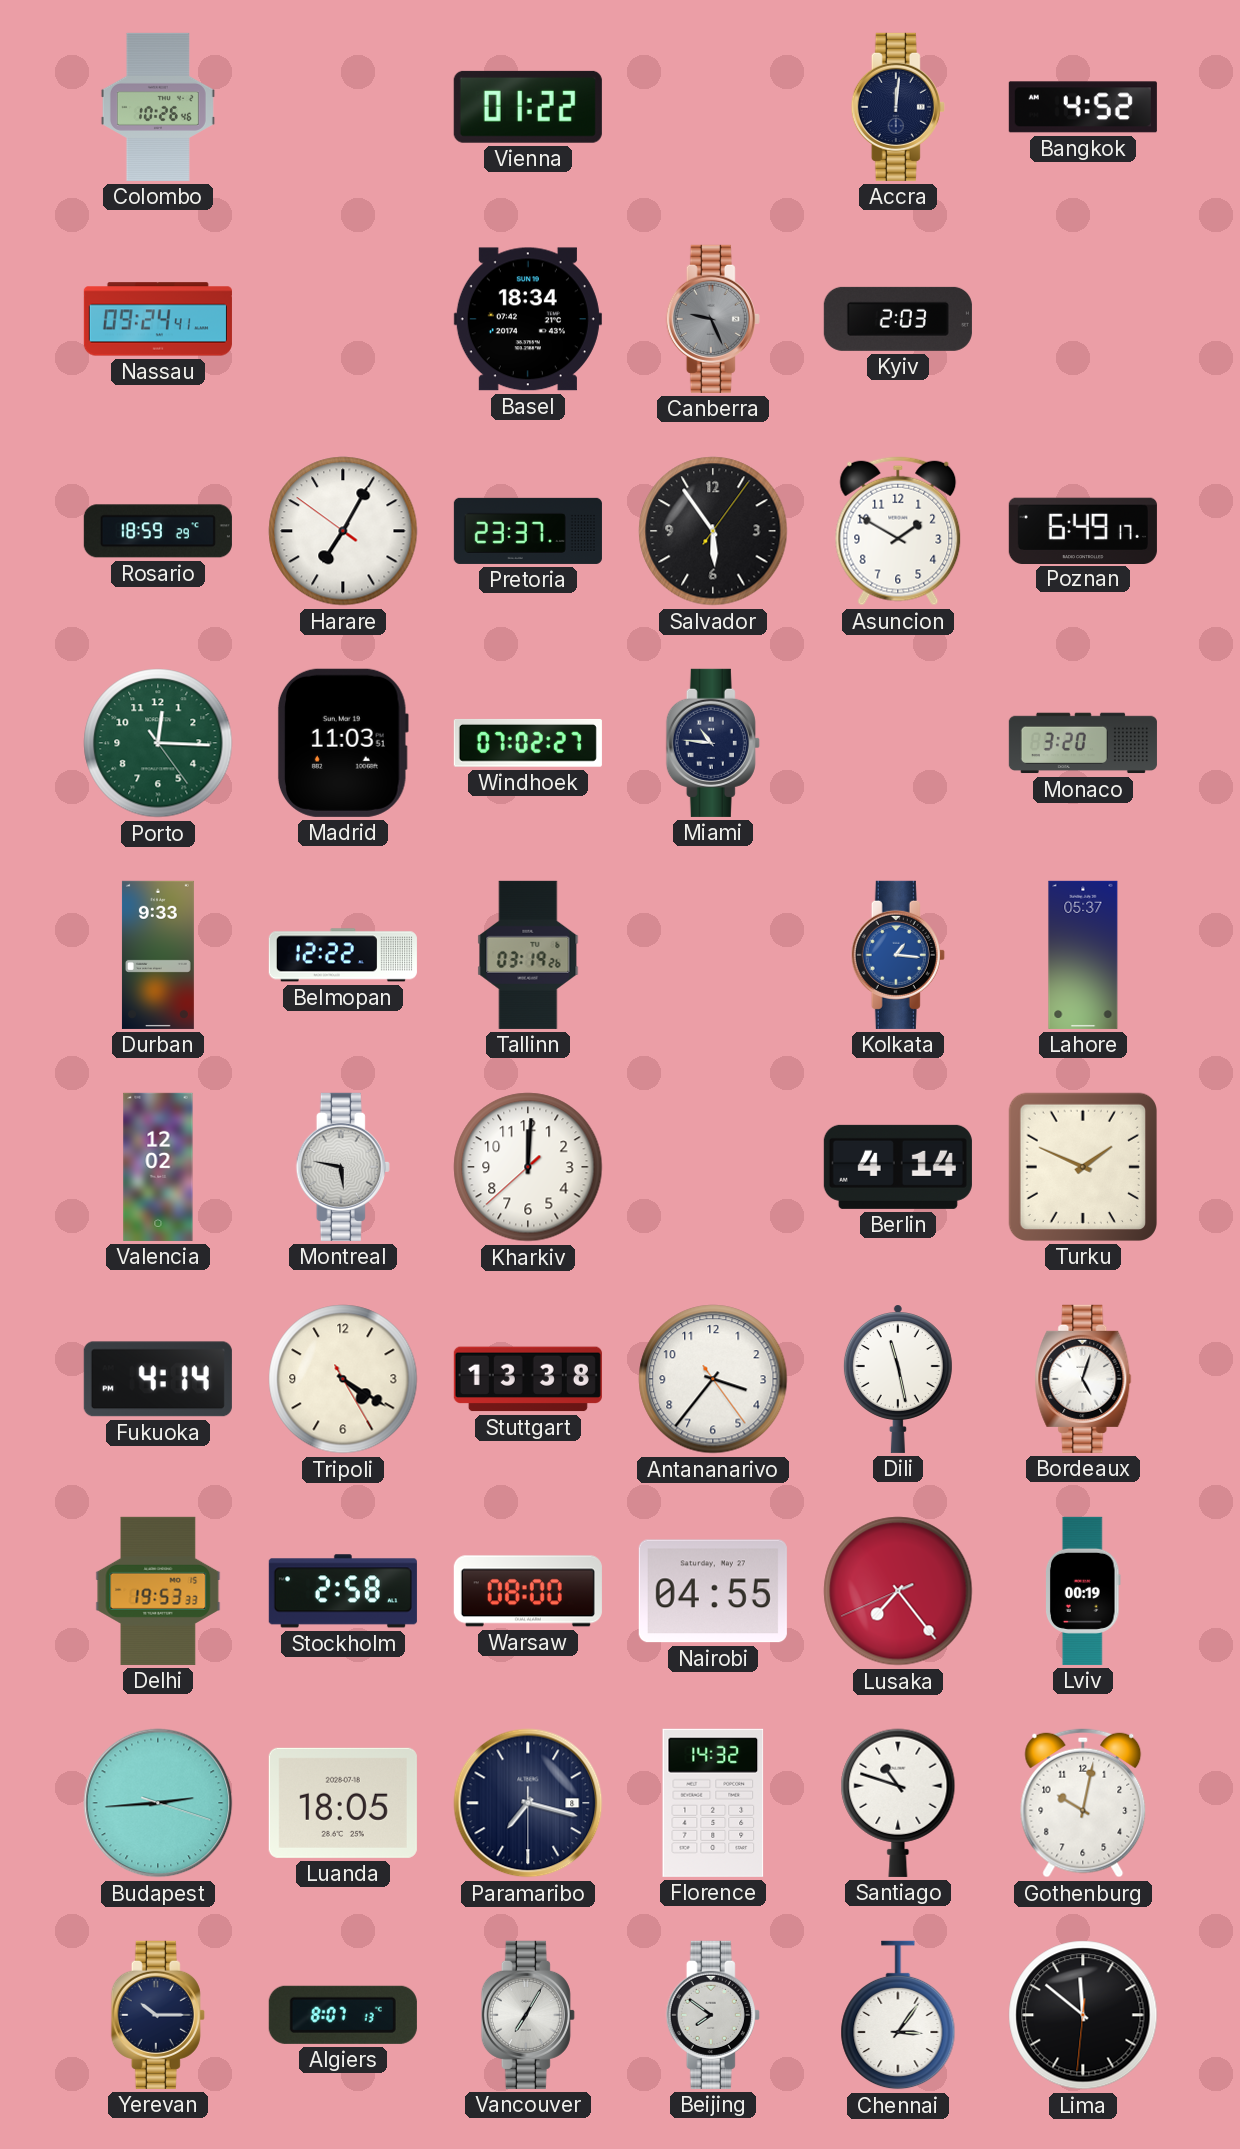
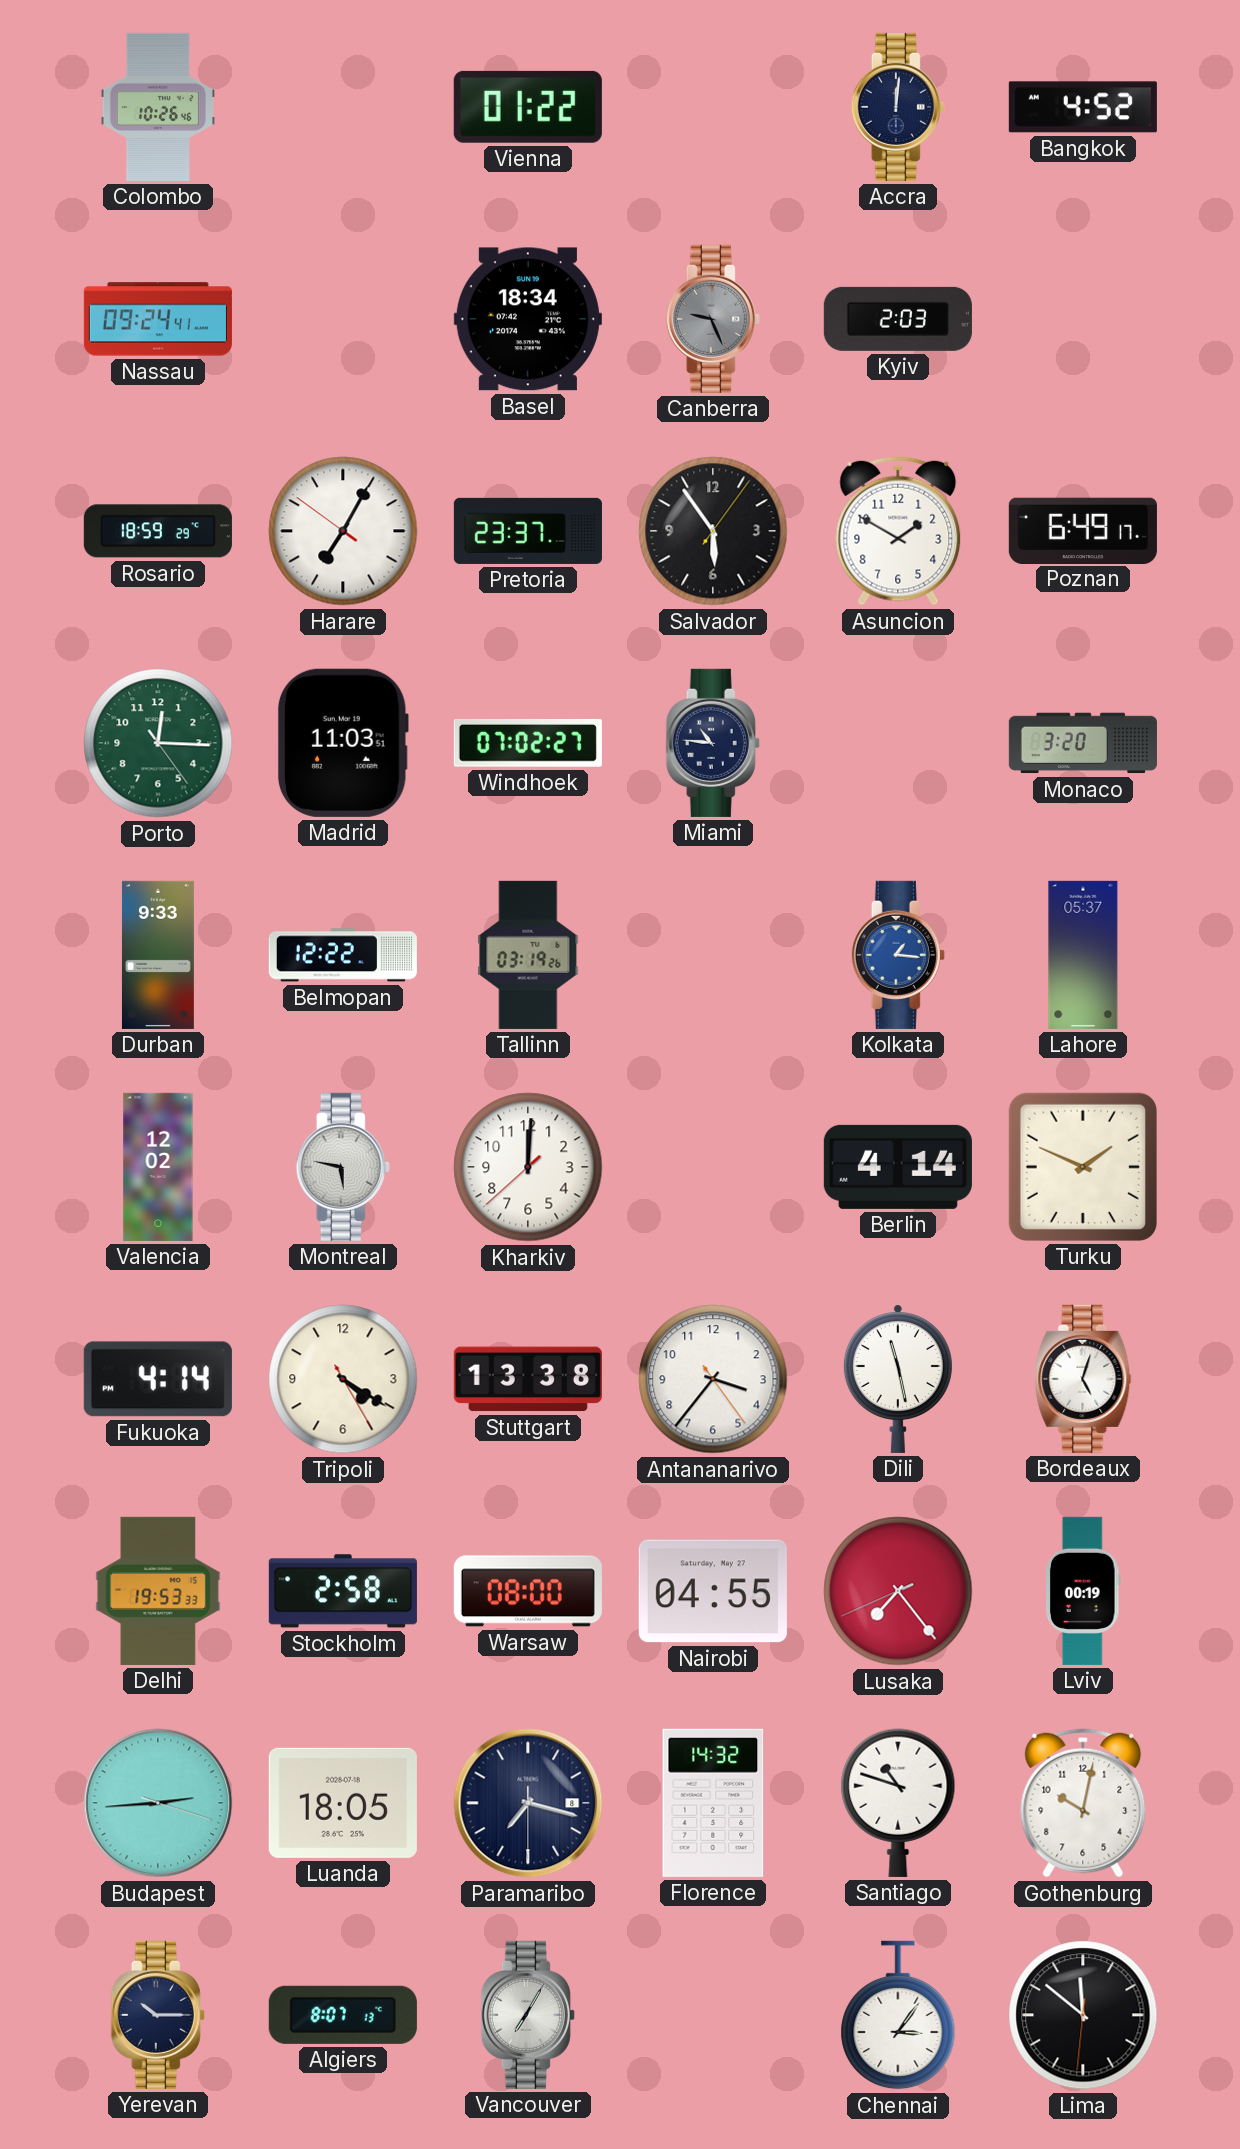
Beijing: 7:51 -> none (713, 2015)
